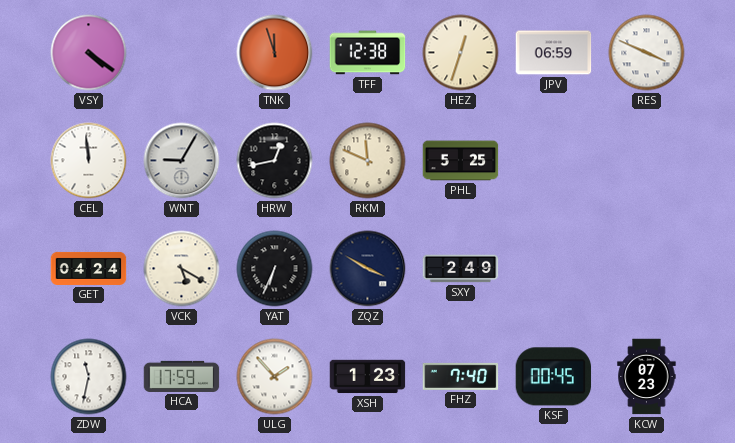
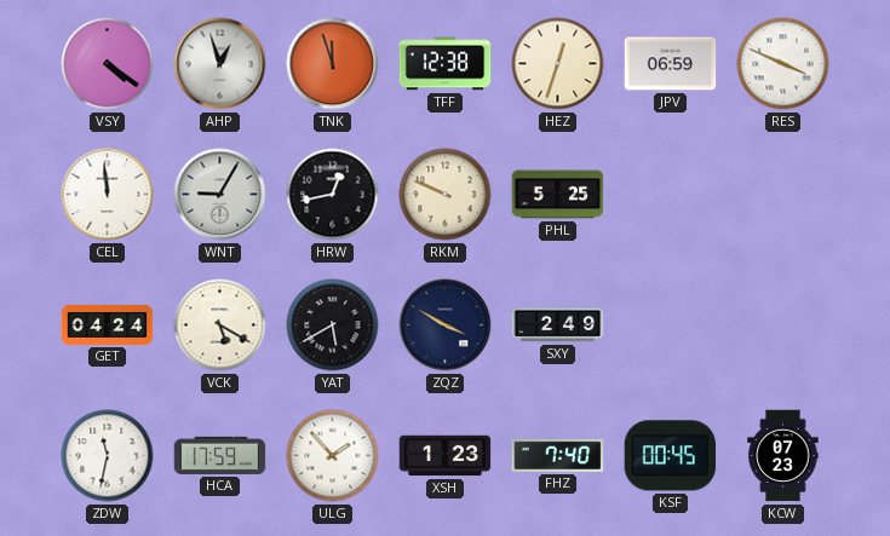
AHP: none -> 12:57 (220, 64)
RKM: 11:49 -> 9:49 (446, 195)
YAT: 6:34 -> 5:40 (333, 325)
